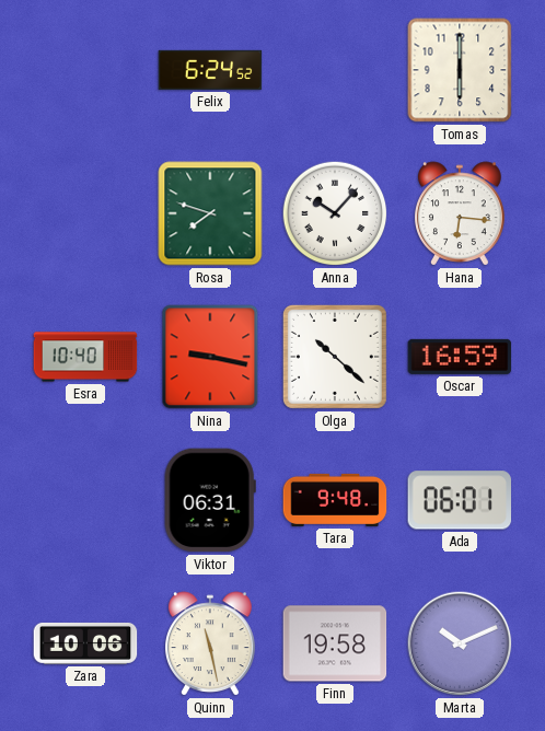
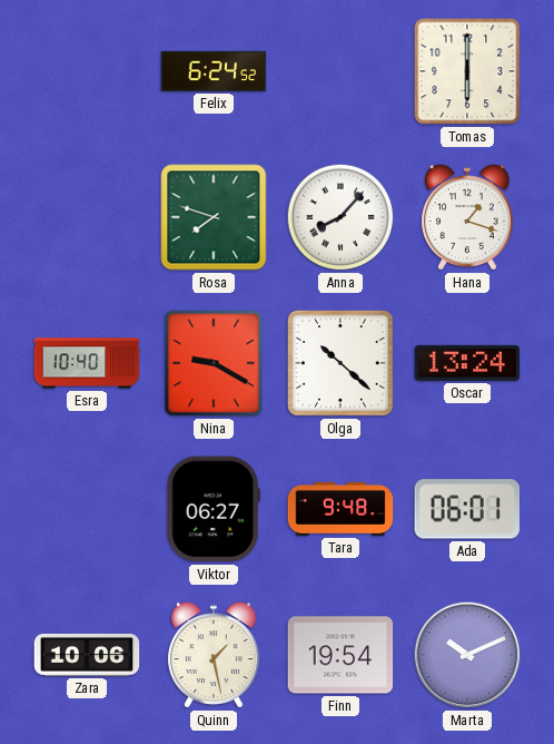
Anna: 10:07 -> 8:07 (340, 217)
Hana: 6:16 -> 1:18 (468, 217)
Nina: 9:17 -> 9:20 (214, 363)
Oscar: 16:59 -> 13:24 (467, 363)
Viktor: 06:31 -> 06:27 (214, 509)
Quinn: 11:28 -> 1:28 (215, 655)
Finn: 19:58 -> 19:54 (340, 655)
